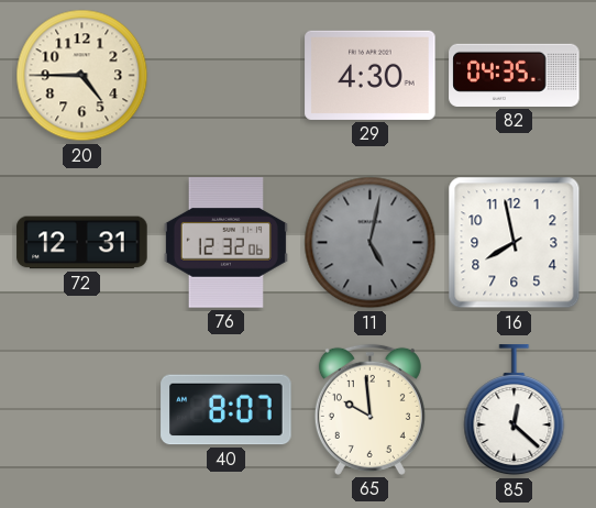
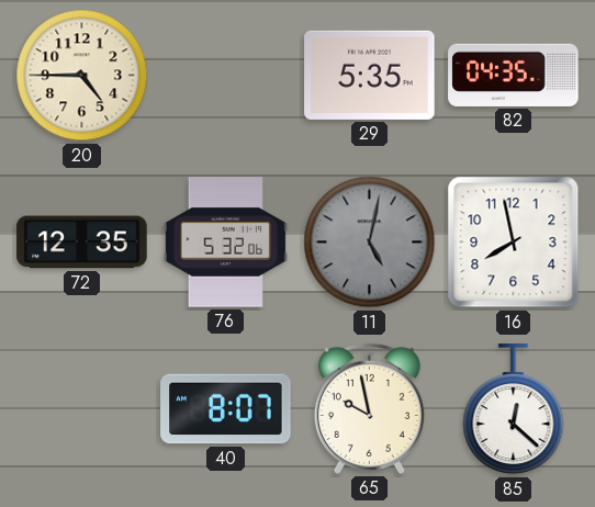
29: 4:30 -> 5:35 (370, 75)
72: 12:31 -> 12:35 (82, 243)
76: 12:32 -> 5:32 (225, 243)
65: 9:59 -> 9:58 (369, 408)
